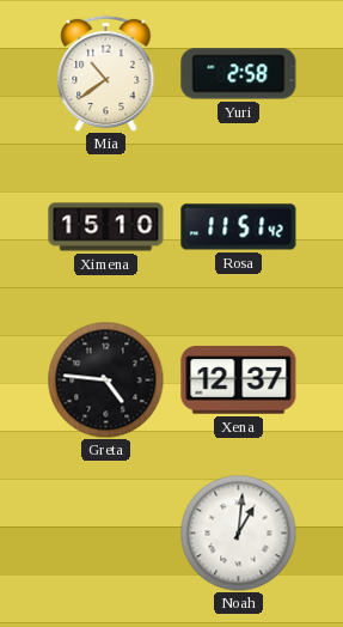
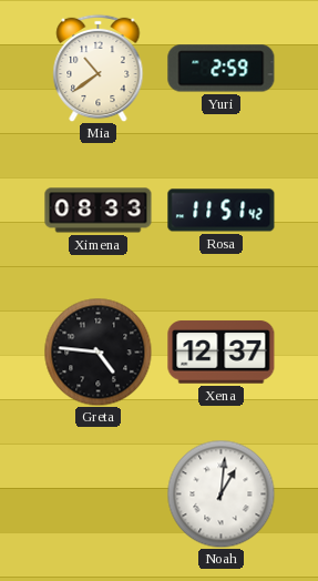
Yuri: 2:58 -> 2:59 (222, 69)
Ximena: 15:10 -> 08:33 (99, 211)
